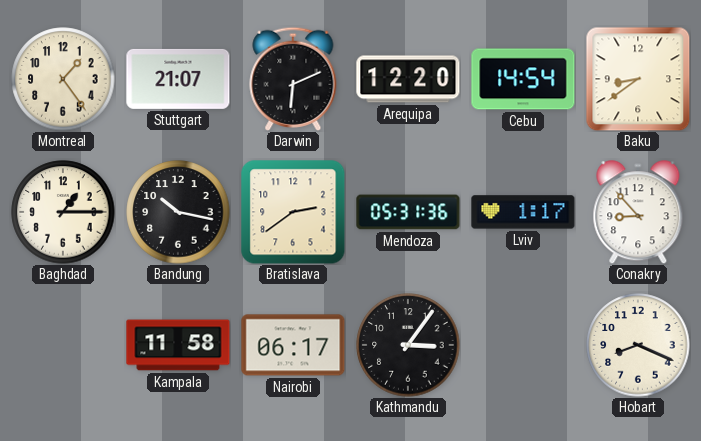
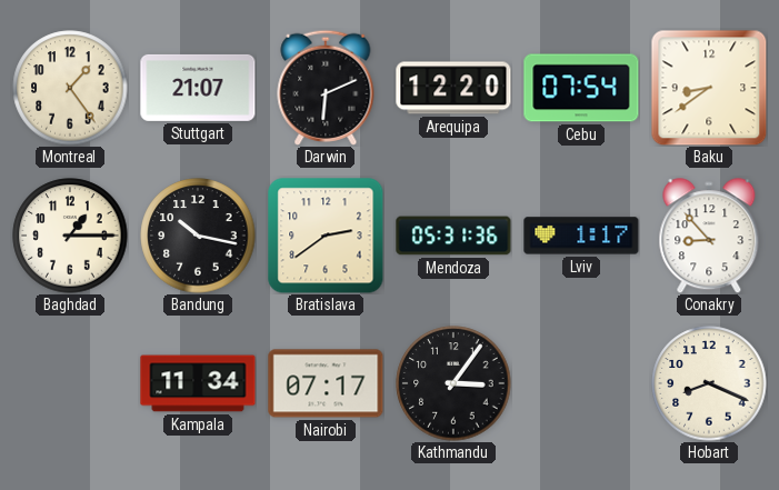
Cebu: 14:54 -> 07:54 (581, 88)
Kampala: 11:58 -> 11:34 (198, 383)
Nairobi: 06:17 -> 07:17 (326, 383)
